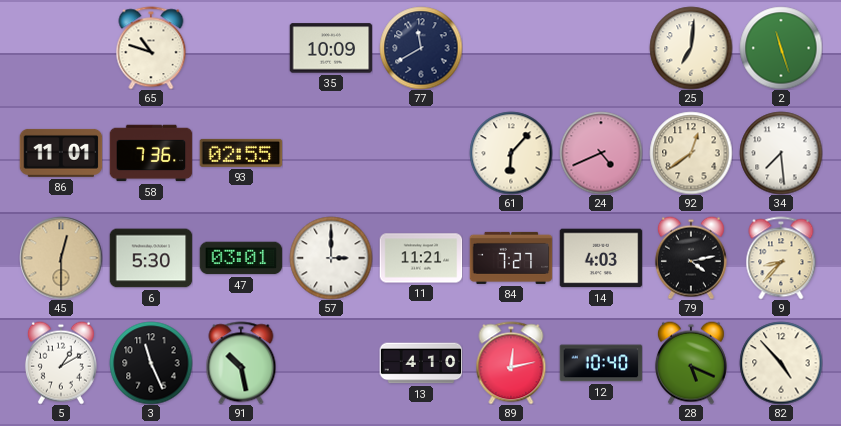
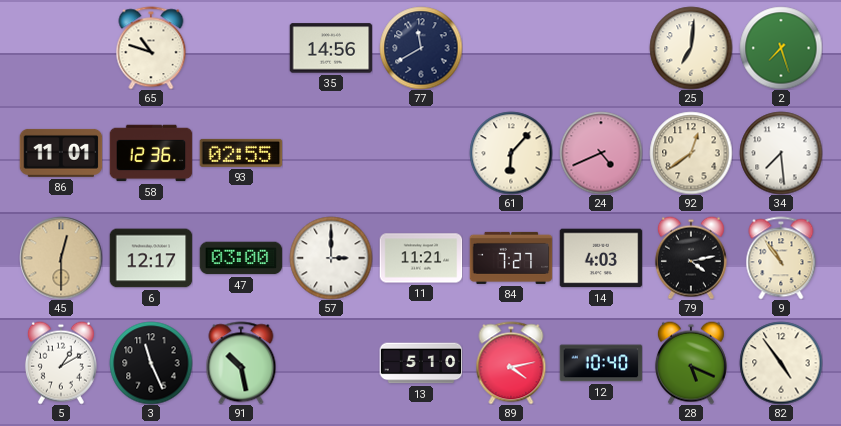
35: 10:09 -> 14:56 (331, 48)
2: 11:27 -> 7:27 (781, 48)
58: 7:36 -> 12:36 (151, 153)
6: 5:30 -> 12:17 (151, 258)
47: 03:01 -> 03:00 (241, 258)
9: 8:37 -> 10:54 (781, 258)
13: 4:10 -> 5:10 (421, 363)
89: 12:13 -> 4:13 (511, 363)
82: 4:53 -> 4:54 (781, 363)
